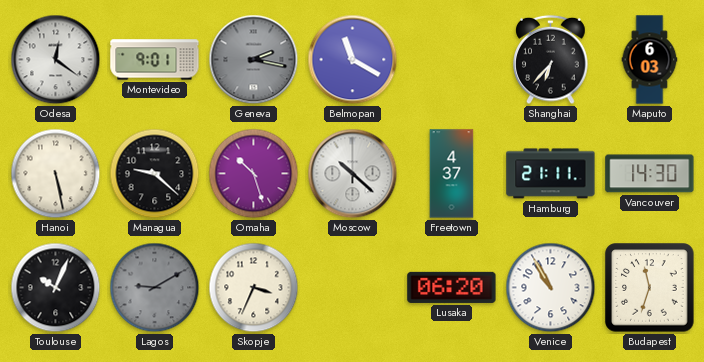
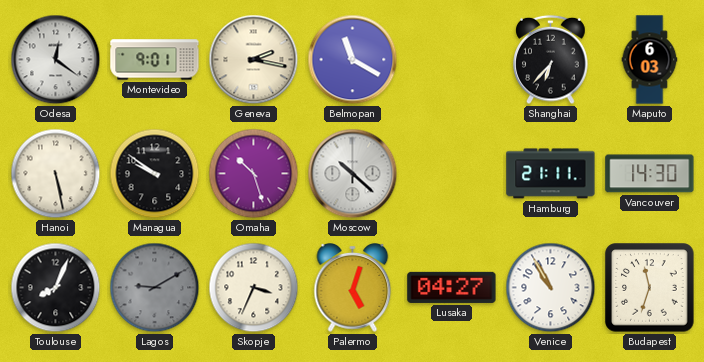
Geneva dial: grey -> cream (254, 60)
Managua: 9:22 -> 9:51 (155, 174)
Freetown: 4:37 -> none (452, 174)
Toulouse: 10:04 -> 8:04 (56, 288)
Palermo: none -> 5:03 (353, 288)
Lusaka: 06:20 -> 04:27 (452, 287)
